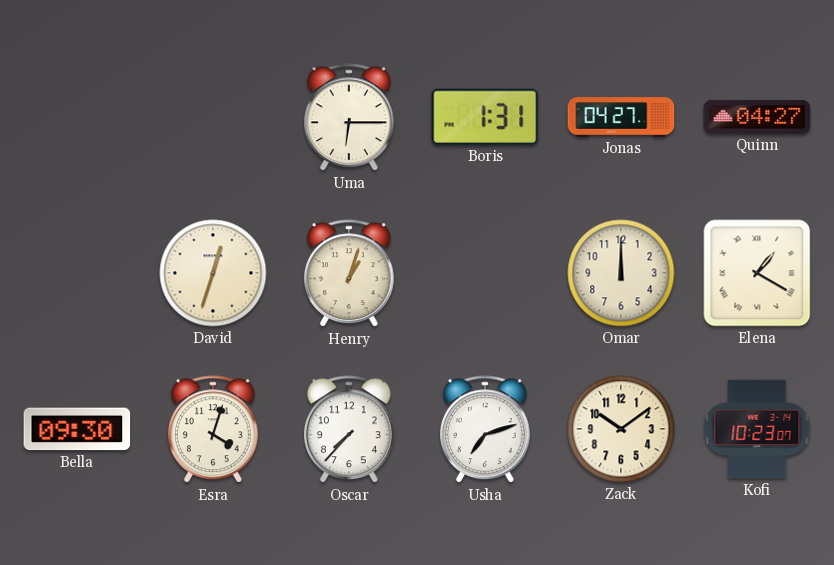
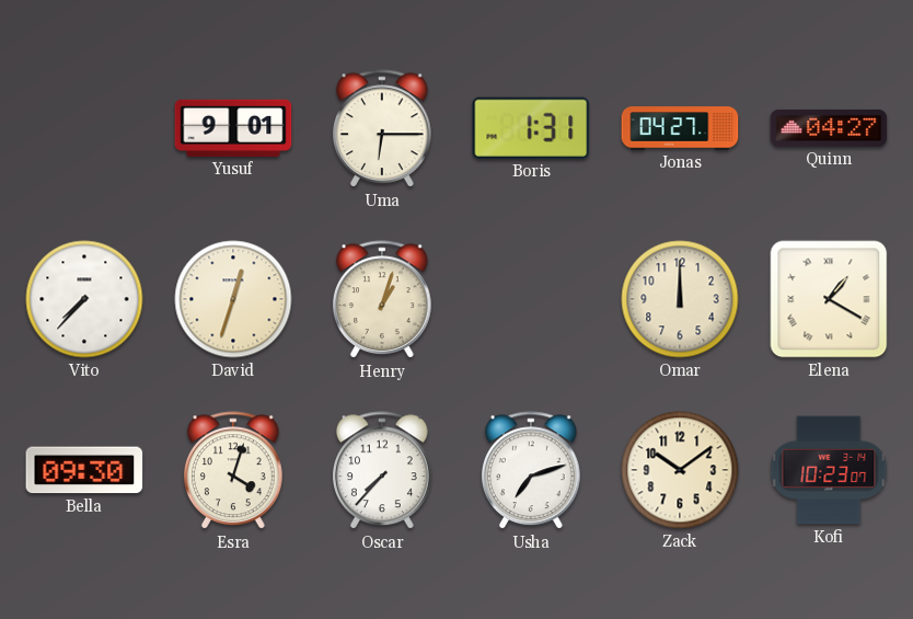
Yusuf: none -> 9:01 (233, 128)
Vito: none -> 7:37 (84, 299)
